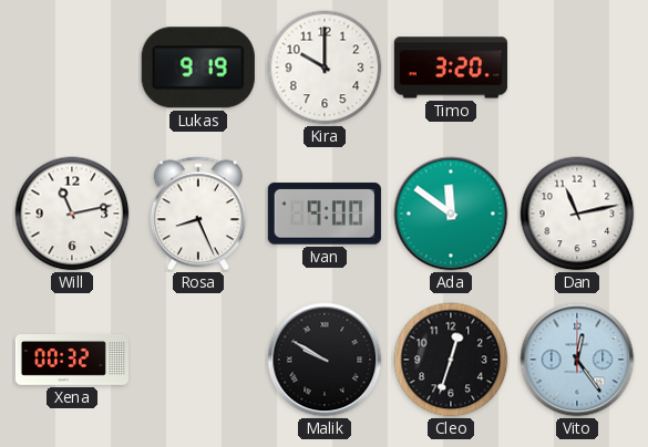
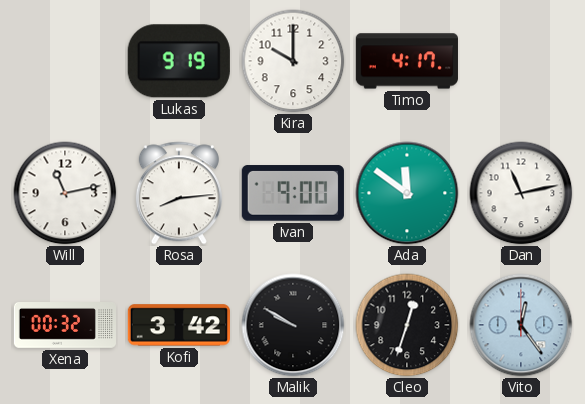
Timo: 3:20 -> 4:17 (407, 61)
Rosa: 8:26 -> 8:14 (179, 193)
Kofi: none -> 3:42 (179, 325)
